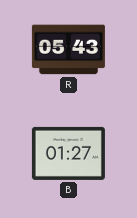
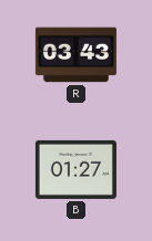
R: 05:43 -> 03:43 (75, 55)
